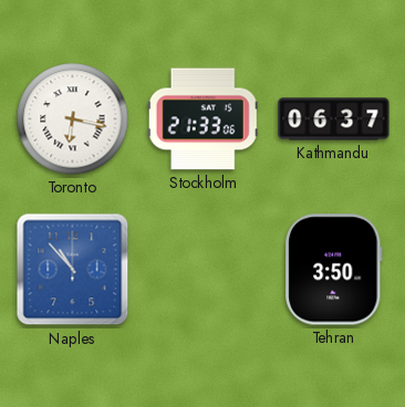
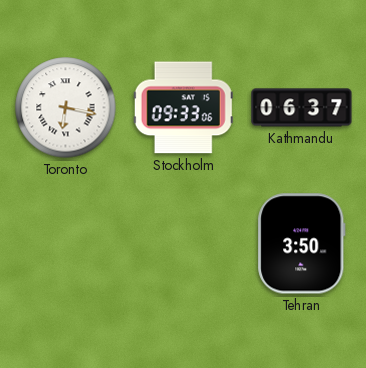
Stockholm: 21:33 -> 09:33 (183, 108)
Naples: 10:53 -> none (73, 270)
